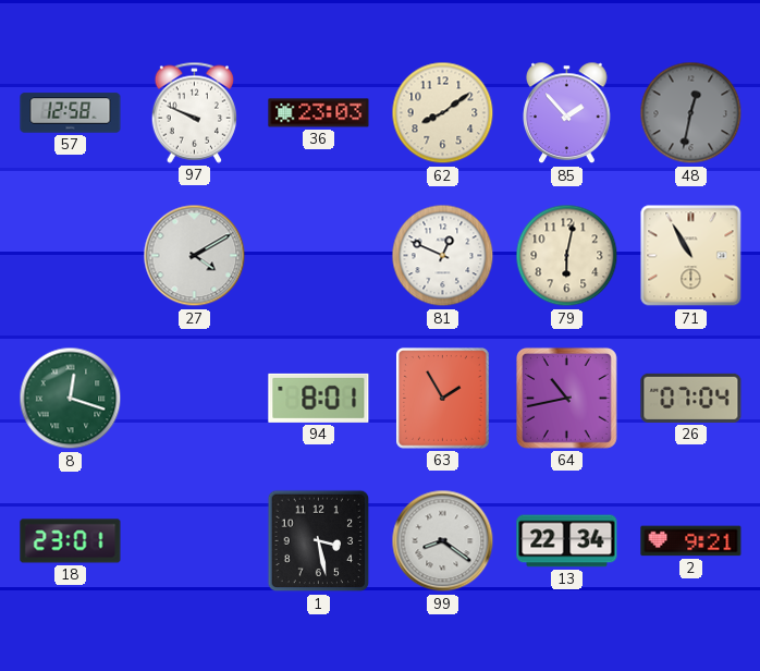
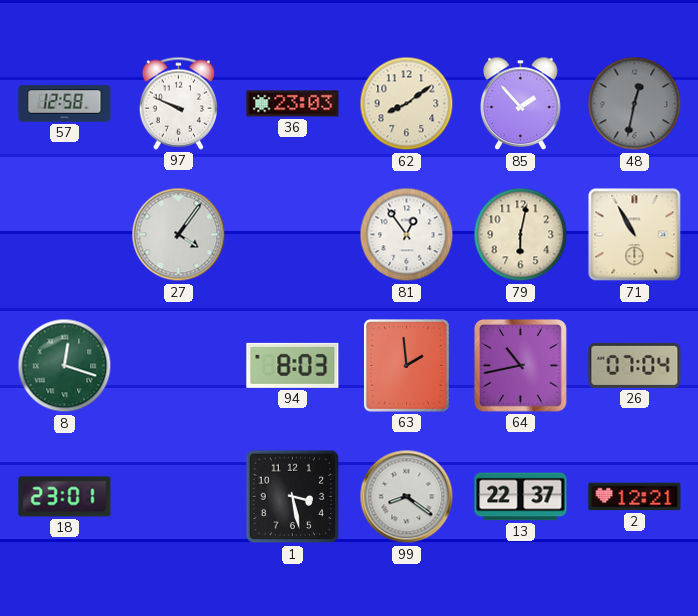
27: 4:10 -> 4:06 (179, 235)
81: 12:49 -> 12:54 (407, 235)
94: 8:01 -> 8:03 (293, 365)
63: 1:55 -> 1:59 (407, 366)
13: 22:34 -> 22:37 (521, 497)
2: 9:21 -> 12:21 (635, 497)
